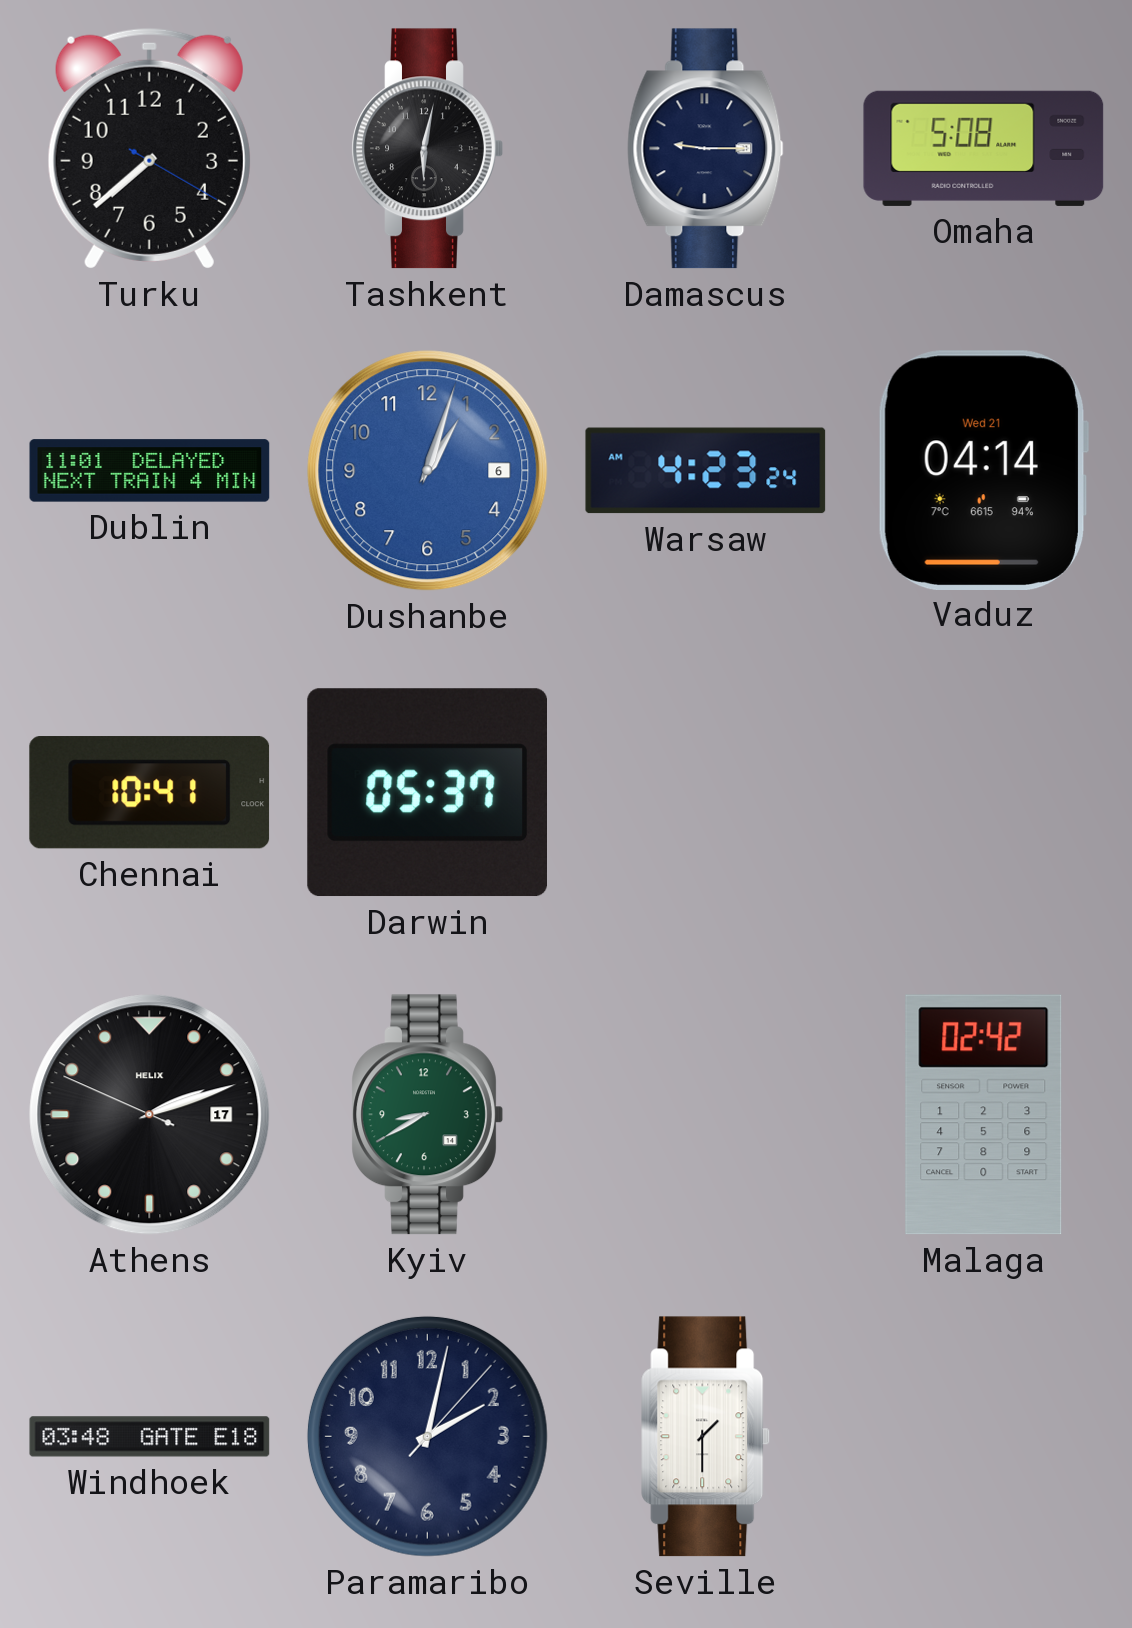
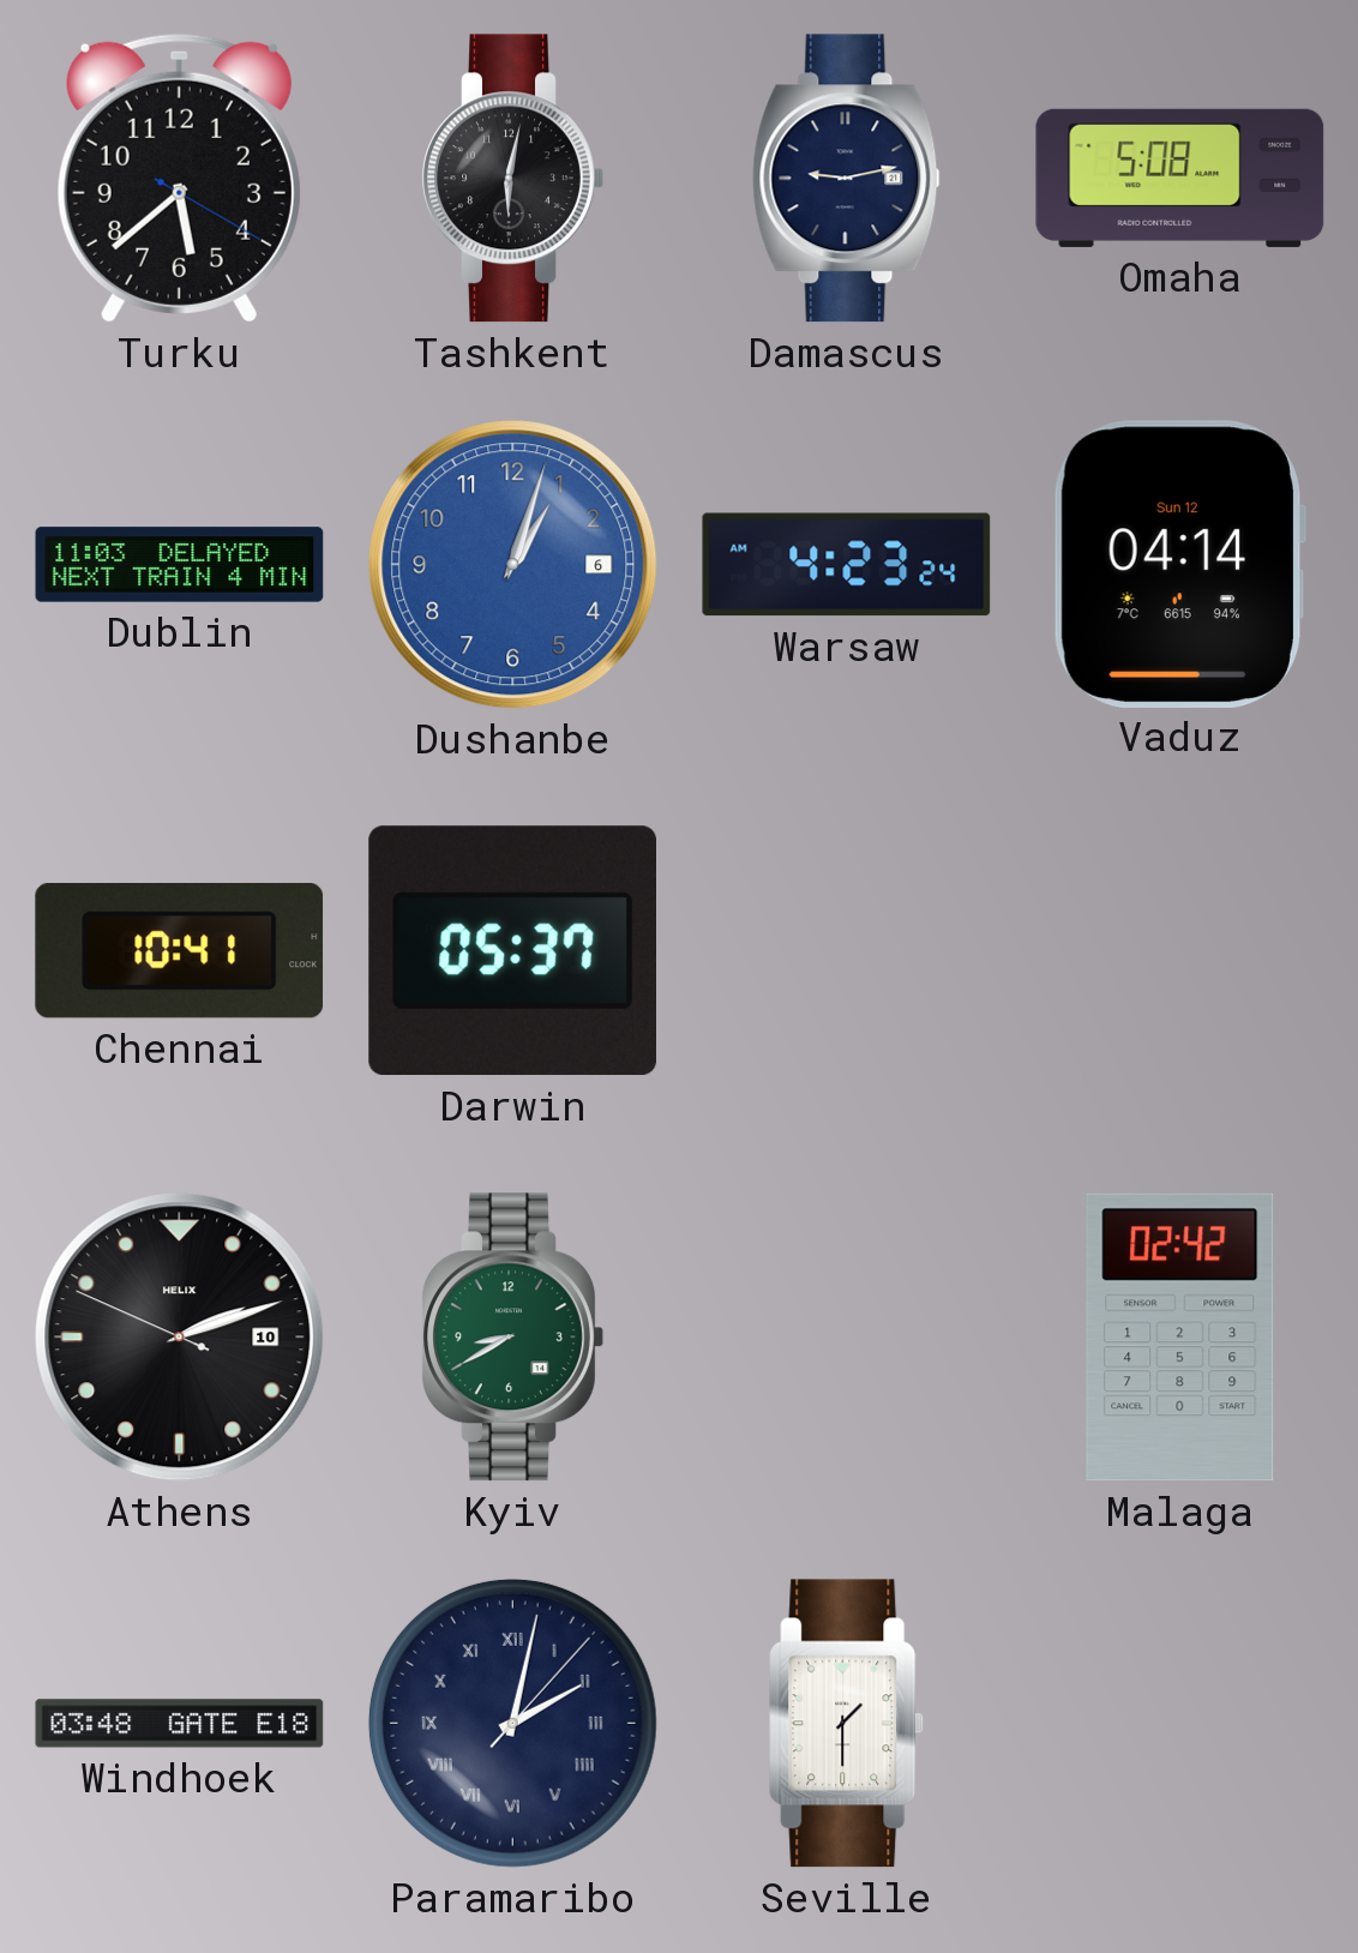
Turku: 7:38 -> 5:38 (179, 178)
Damascus: 9:15 -> 9:13 (847, 179)
Dublin: 11:01 -> 11:03 (180, 565)
Vaduz date: Wed 21 -> Sun 12 (1179, 564)
Athens date: 17 -> 10 (180, 1338)
Paramaribo numerals: Arabic -> Roman (512, 1723)
